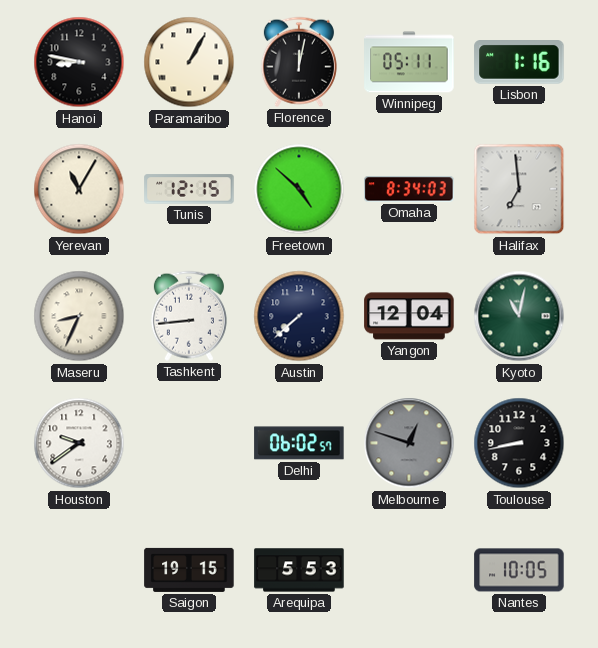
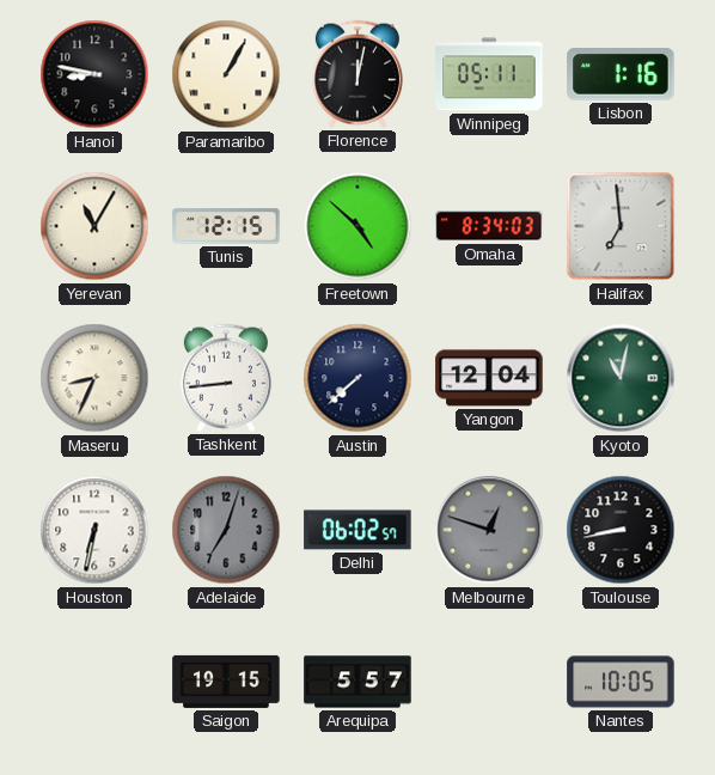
Houston: 9:39 -> 6:32 (94, 530)
Adelaide: none -> 7:03 (226, 530)
Arequipa: 5:53 -> 5:57 (357, 682)
